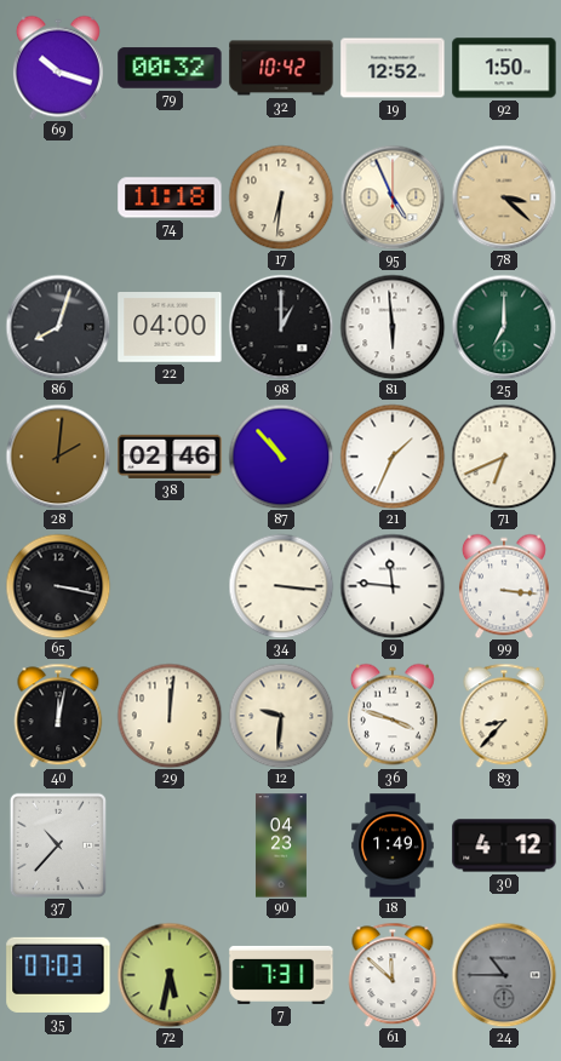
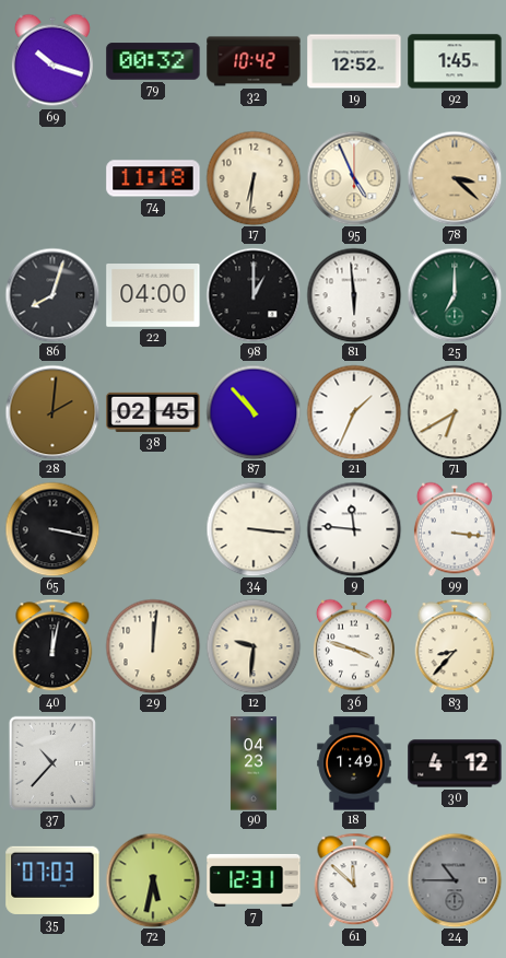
92: 1:50 -> 1:45 (455, 61)
38: 02:46 -> 02:45 (153, 412)
71: 6:41 -> 6:40 (455, 412)
7: 7:31 -> 12:31 (254, 880)
